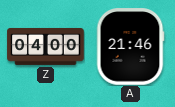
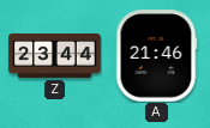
Z: 04:00 -> 23:44 (55, 55)
